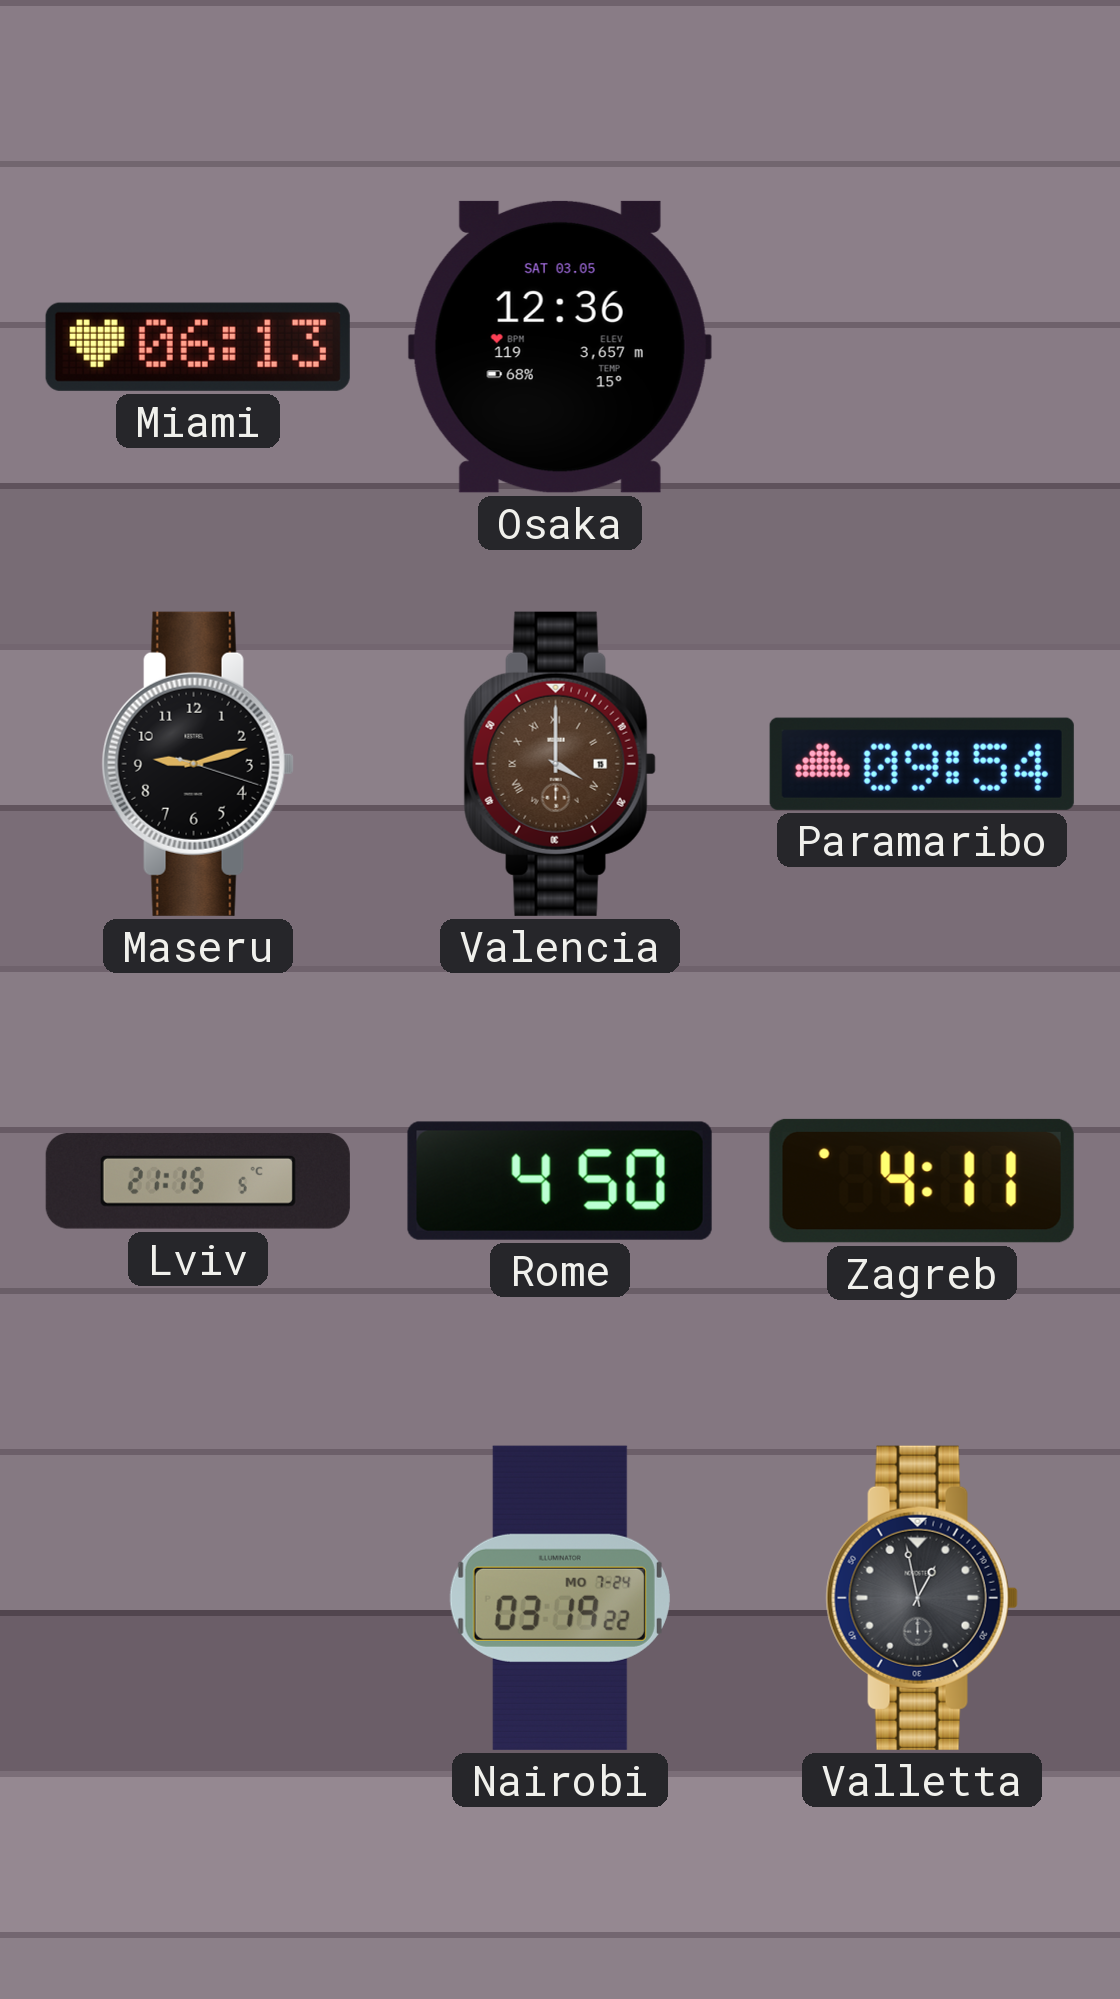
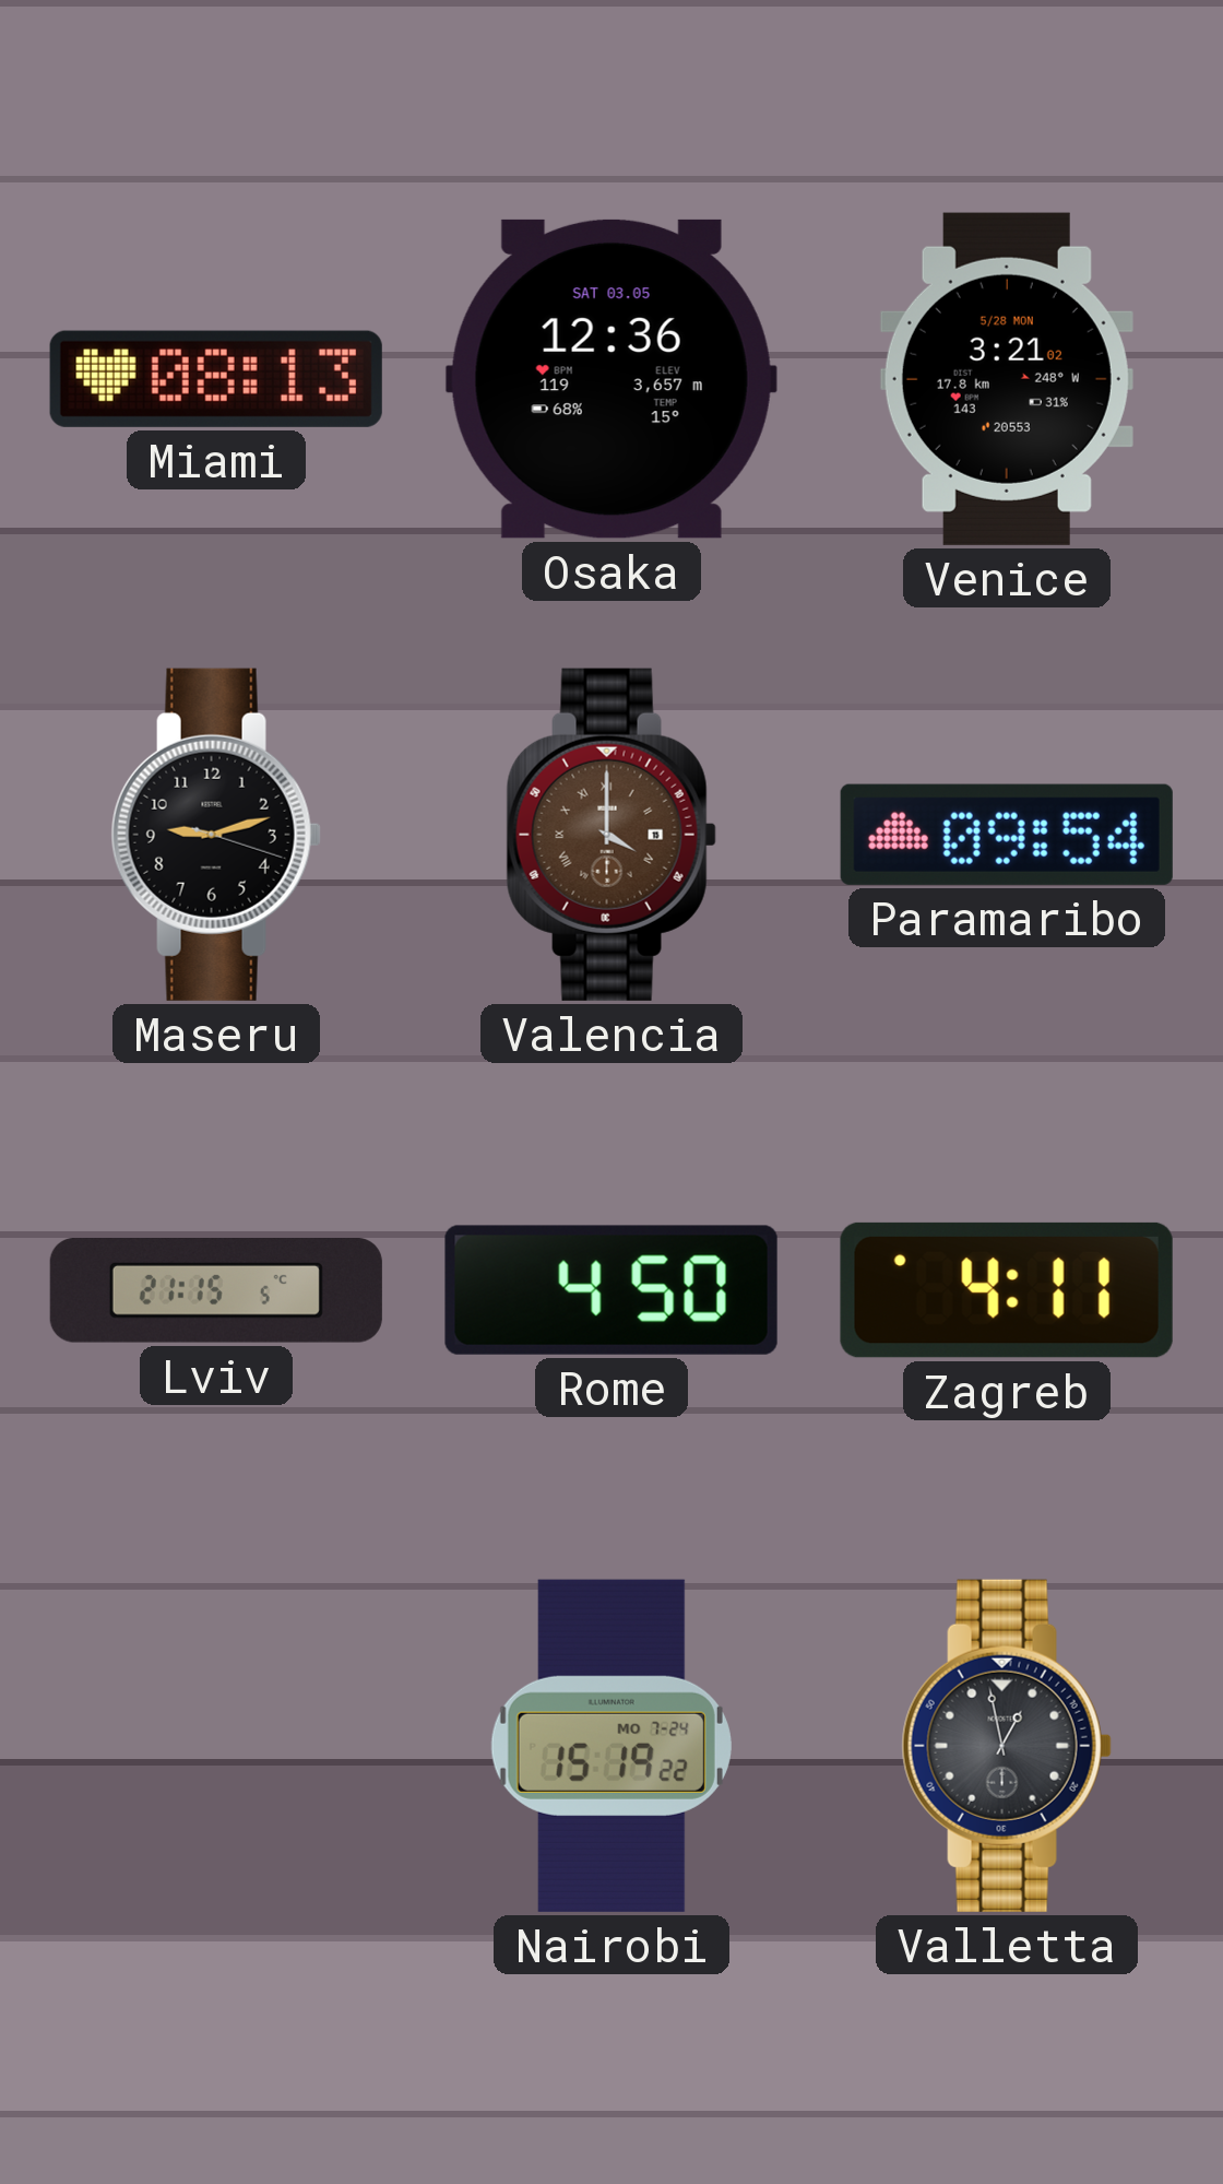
Miami: 06:13 -> 08:13 (216, 379)
Venice: none -> 3:21 (1007, 379)
Nairobi: 03:19 -> 15:19 (611, 1746)
